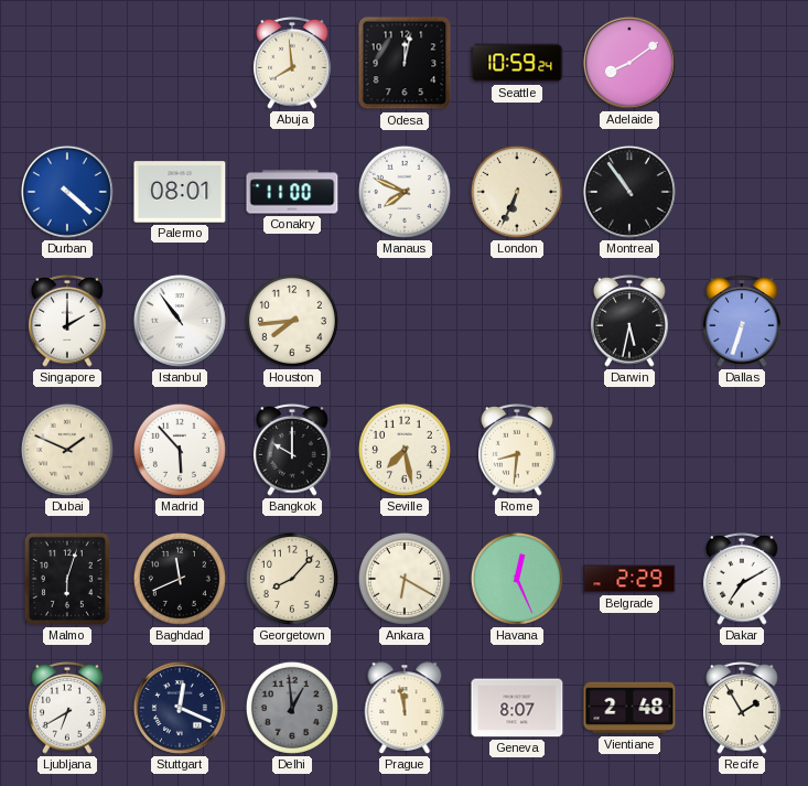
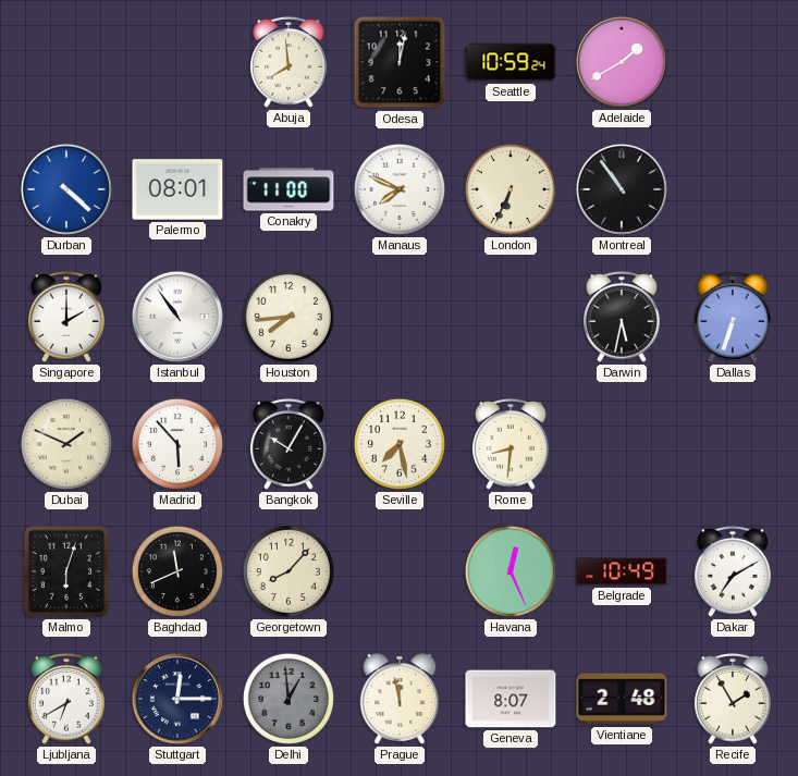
Adelaide: 8:09 -> 1:40 (622, 62)
Bangkok: 10:00 -> 10:05 (288, 445)
Ankara: 6:20 -> none (405, 579)
Belgrade: 2:29 -> 10:49 (622, 571)
Stuttgart: 12:19 -> 12:15 (177, 699)
